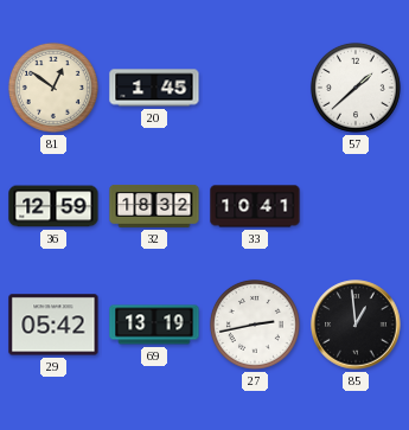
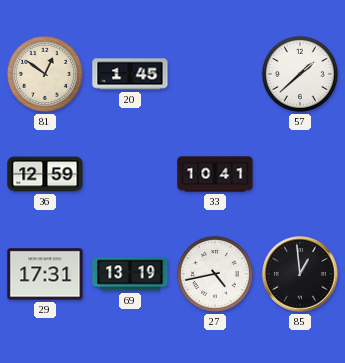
32: 18:32 -> none (154, 206)
29: 05:42 -> 17:31 (45, 274)
27: 2:43 -> 4:43 (215, 274)
